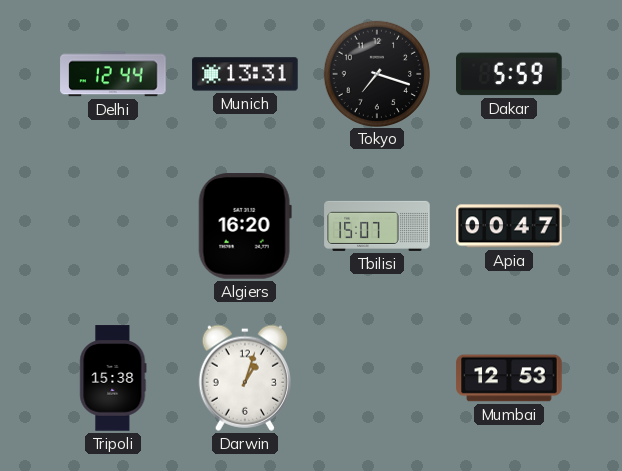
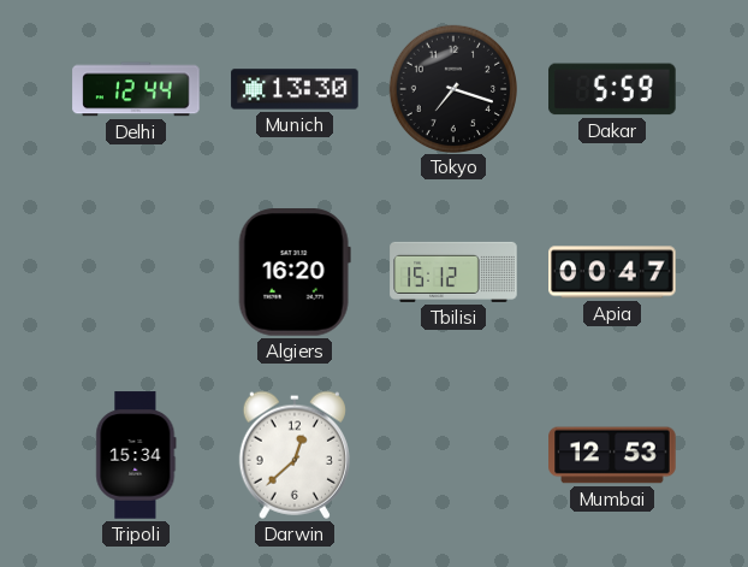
Munich: 13:31 -> 13:30 (295, 89)
Tbilisi: 15:07 -> 15:12 (453, 272)
Tripoli: 15:38 -> 15:34 (136, 455)
Darwin: 1:03 -> 12:38 (295, 455)
